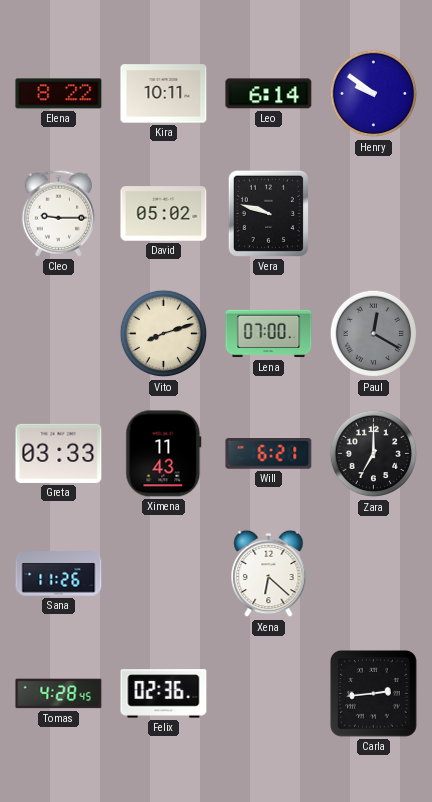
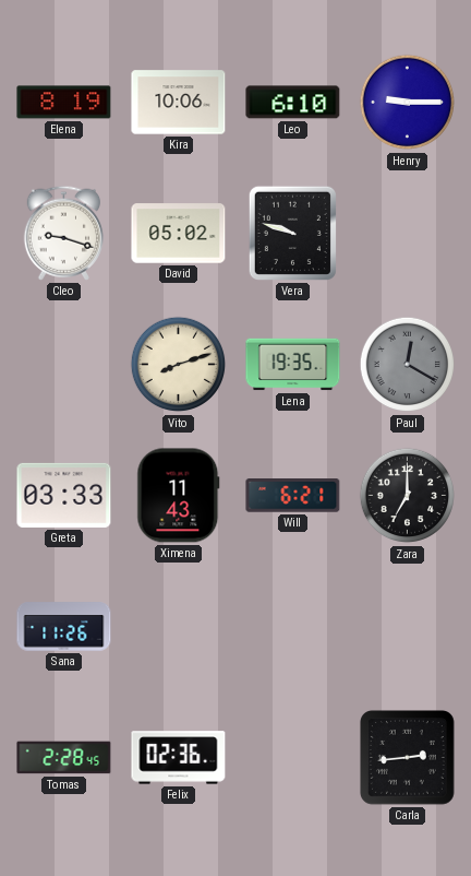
Elena: 8:22 -> 8:19 (64, 103)
Kira: 10:11 -> 10:06 (179, 103)
Leo: 6:14 -> 6:10 (293, 103)
Henry: 9:51 -> 9:15 (408, 103)
Cleo: 9:15 -> 9:18 (64, 233)
Lena: 07:00 -> 19:35 (293, 365)
Xena: 6:22 -> none (269, 574)
Tomas: 4:28 -> 2:28 (64, 758)
